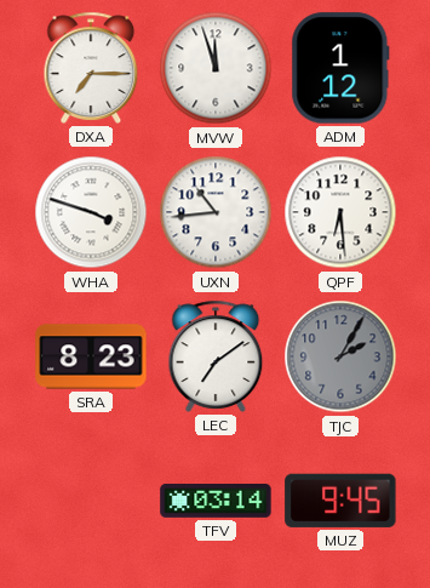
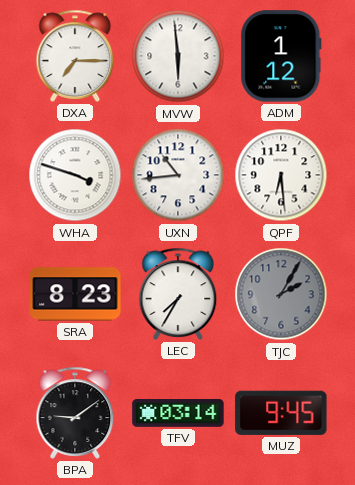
MVW: 11:57 -> 5:59 (178, 56)
LEC: 7:09 -> 7:35 (178, 294)
BPA: none -> 9:09 (75, 413)
